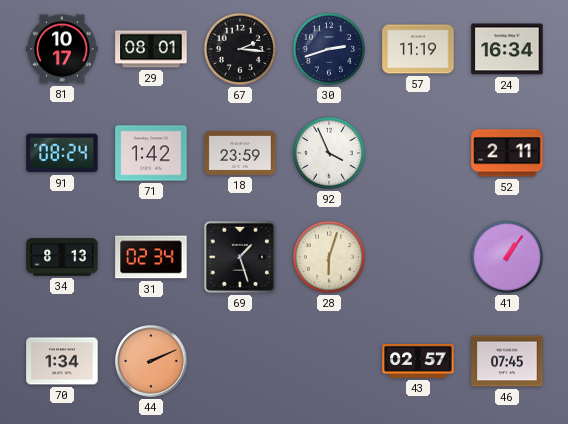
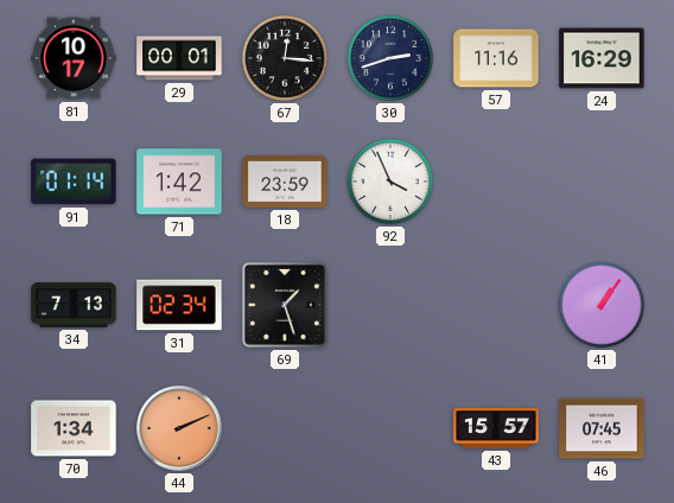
29: 08:01 -> 00:01 (179, 58)
67: 2:16 -> 12:16 (285, 58)
57: 11:19 -> 11:16 (496, 58)
24: 16:34 -> 16:29 (602, 58)
91: 08:24 -> 01:14 (74, 182)
52: 2:11 -> none (507, 153)
34: 8:13 -> 7:13 (74, 305)
28: 6:03 -> none (329, 257)
43: 02:57 -> 15:57 (496, 429)
